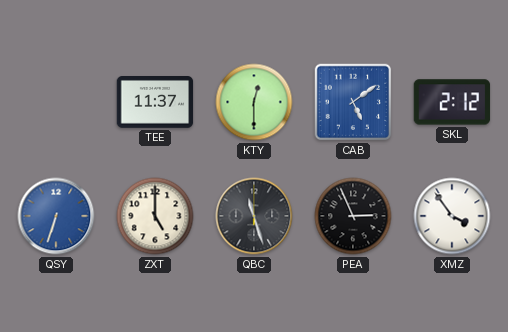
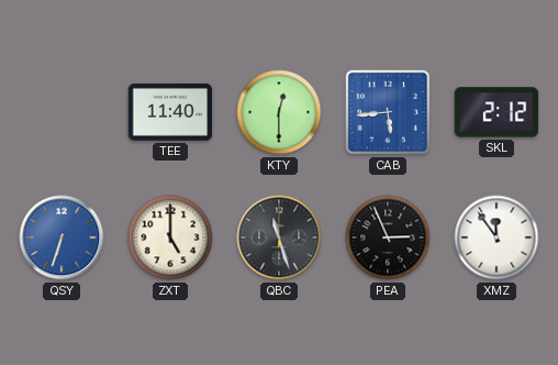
TEE: 11:37 -> 11:40 (170, 113)
CAB: 5:09 -> 5:44 (388, 112)
XMZ: 3:54 -> 11:54 (496, 237)
